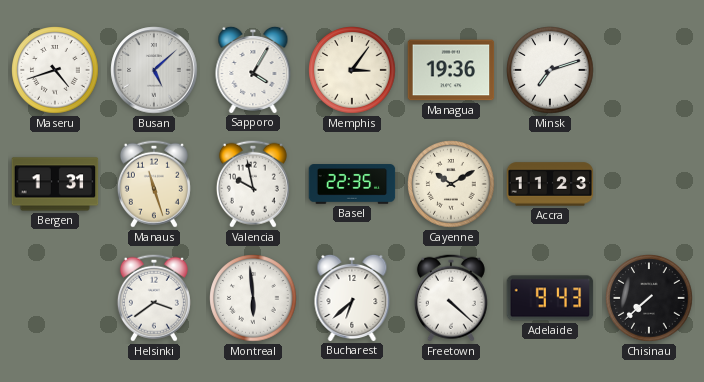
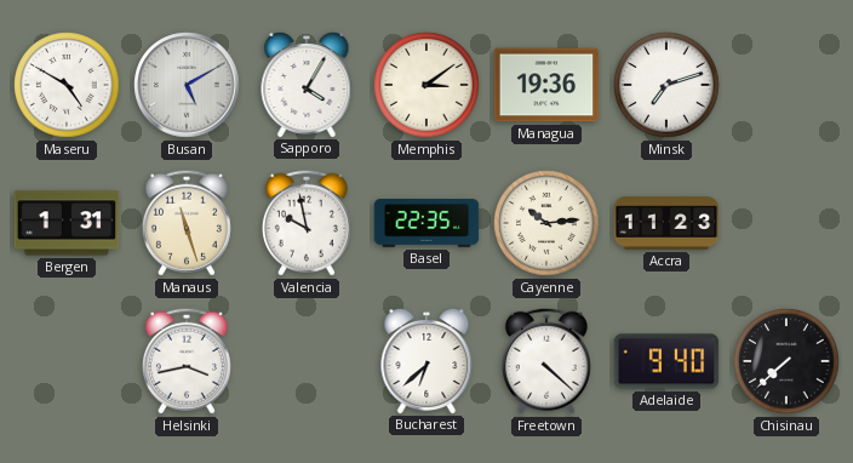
Maseru: 4:42 -> 4:50 (67, 85)
Busan: 5:08 -> 5:10 (187, 85)
Memphis: 3:06 -> 3:09 (426, 85)
Cayenne: 10:10 -> 10:14 (546, 223)
Helsinki: 3:39 -> 3:43 (187, 361)
Montreal: 5:59 -> none (253, 298)
Adelaide: 9:43 -> 9:40 (666, 361)
